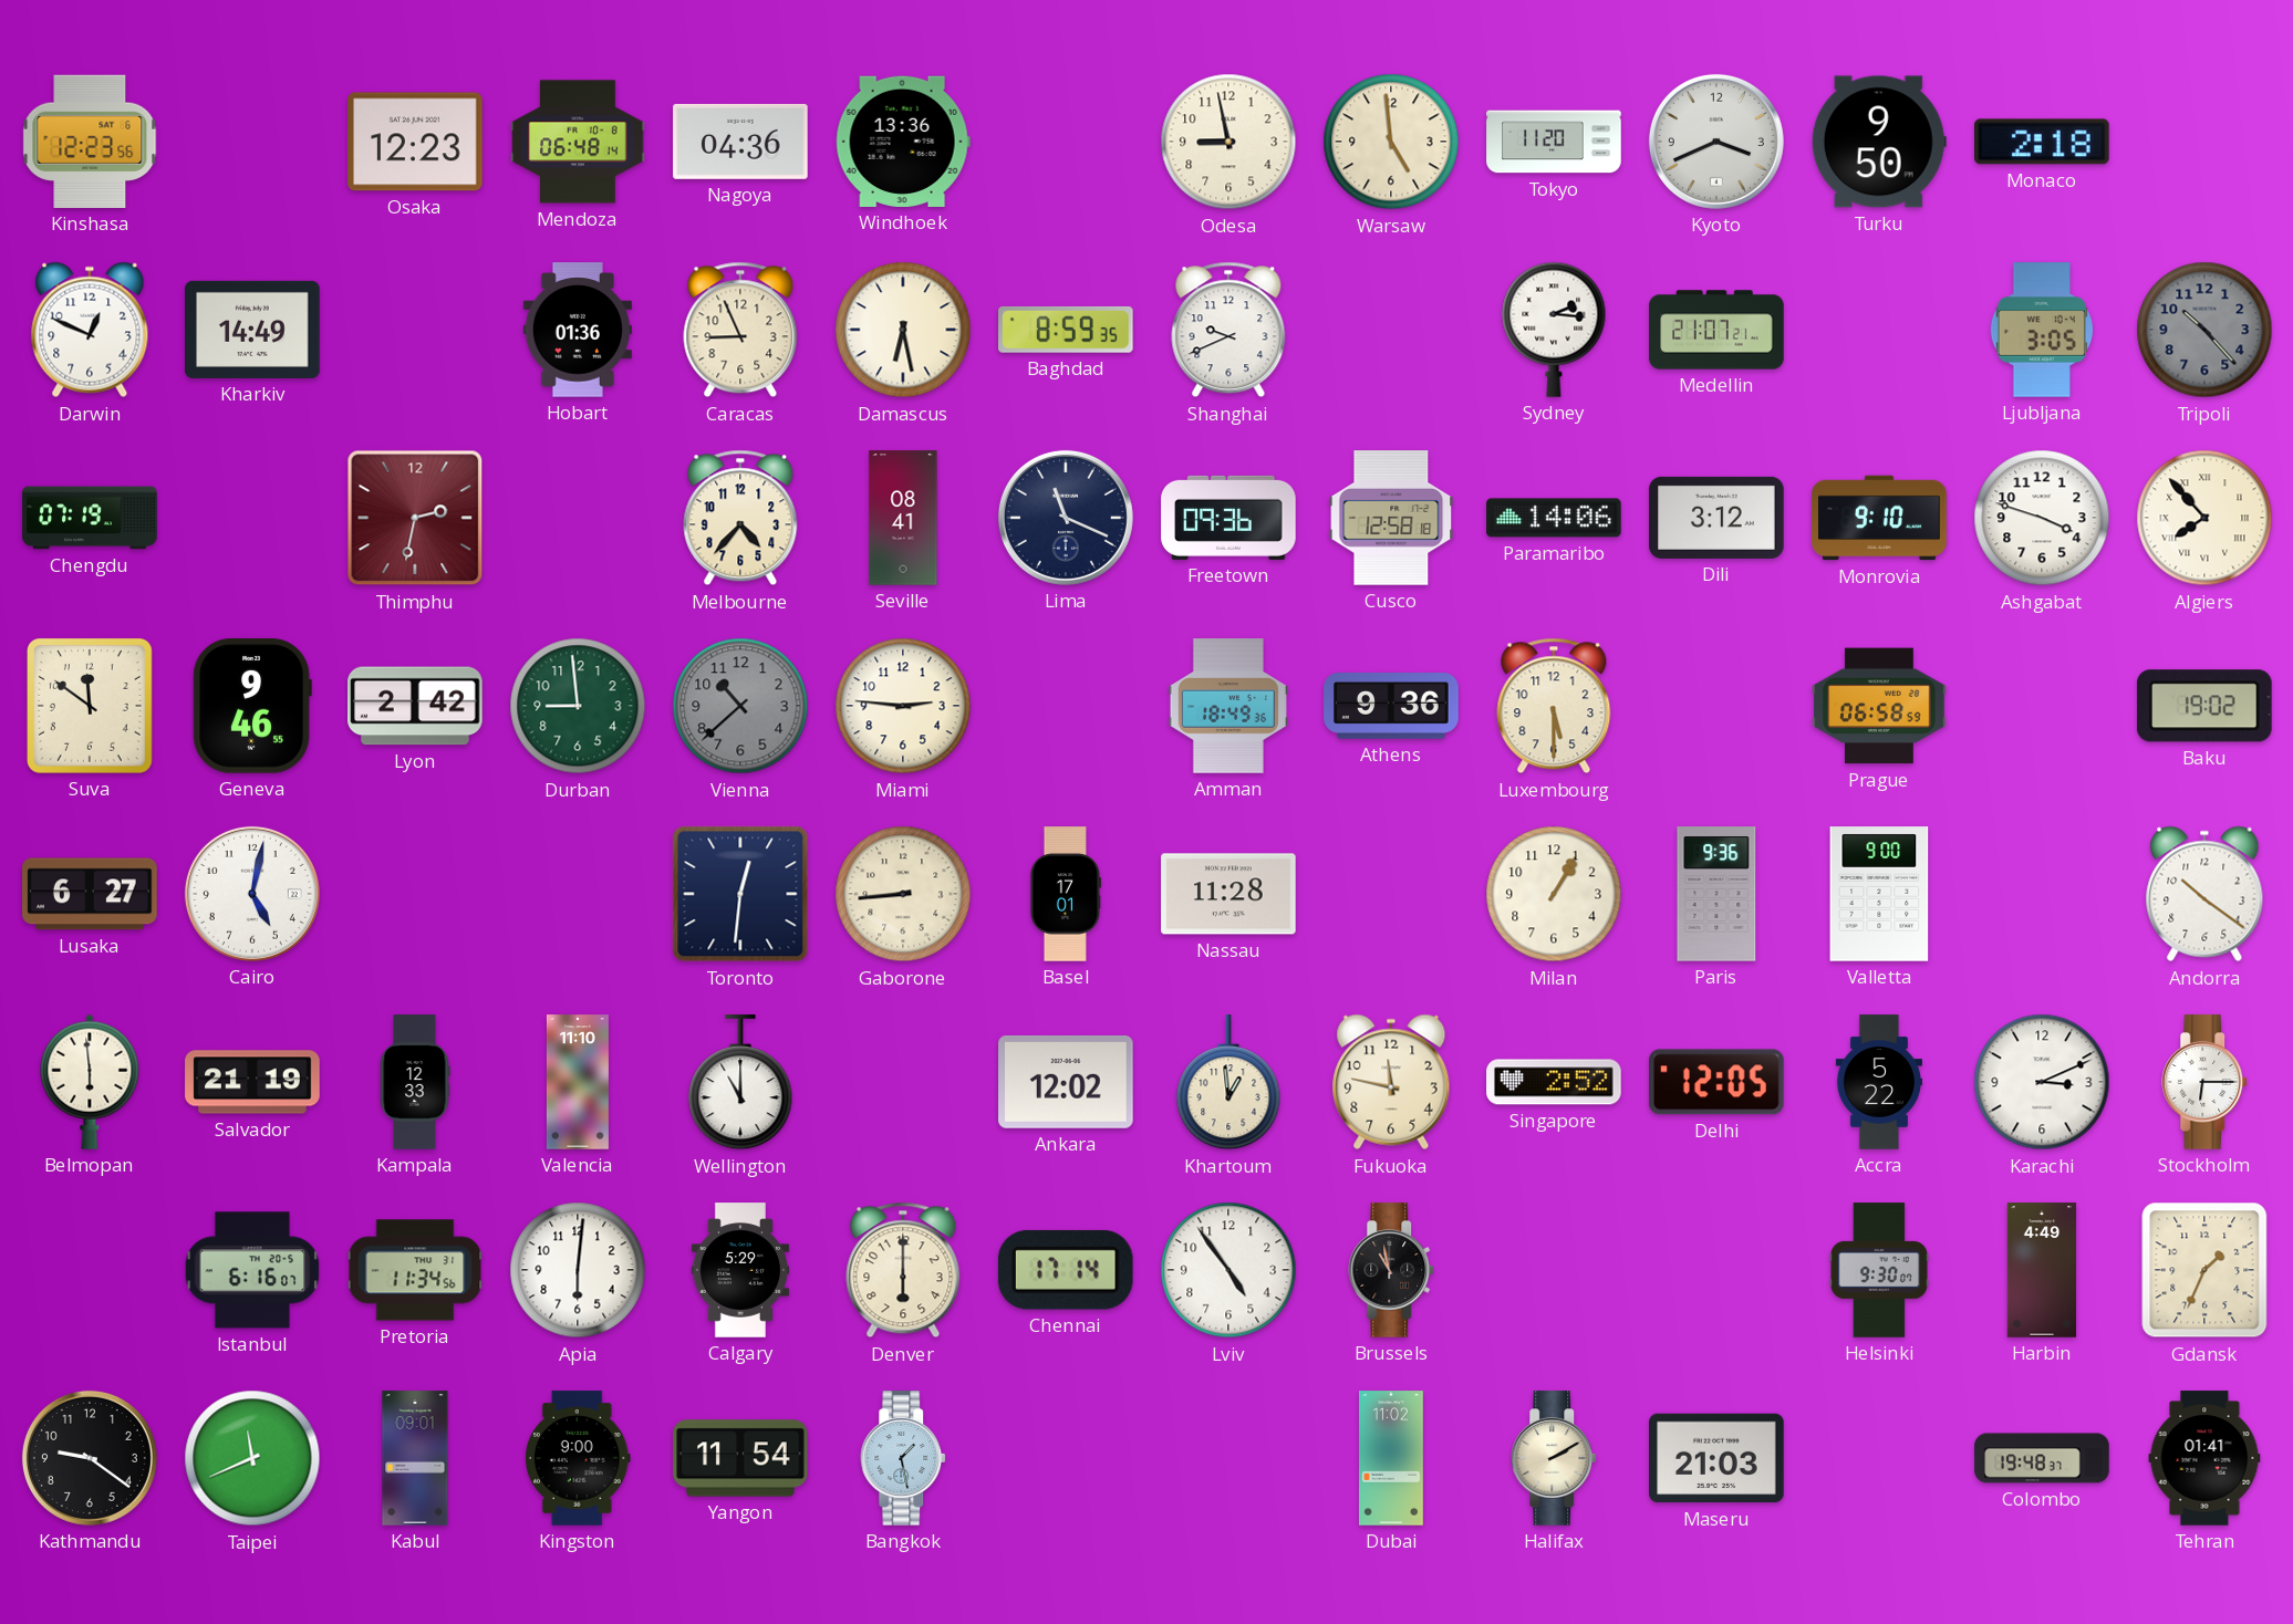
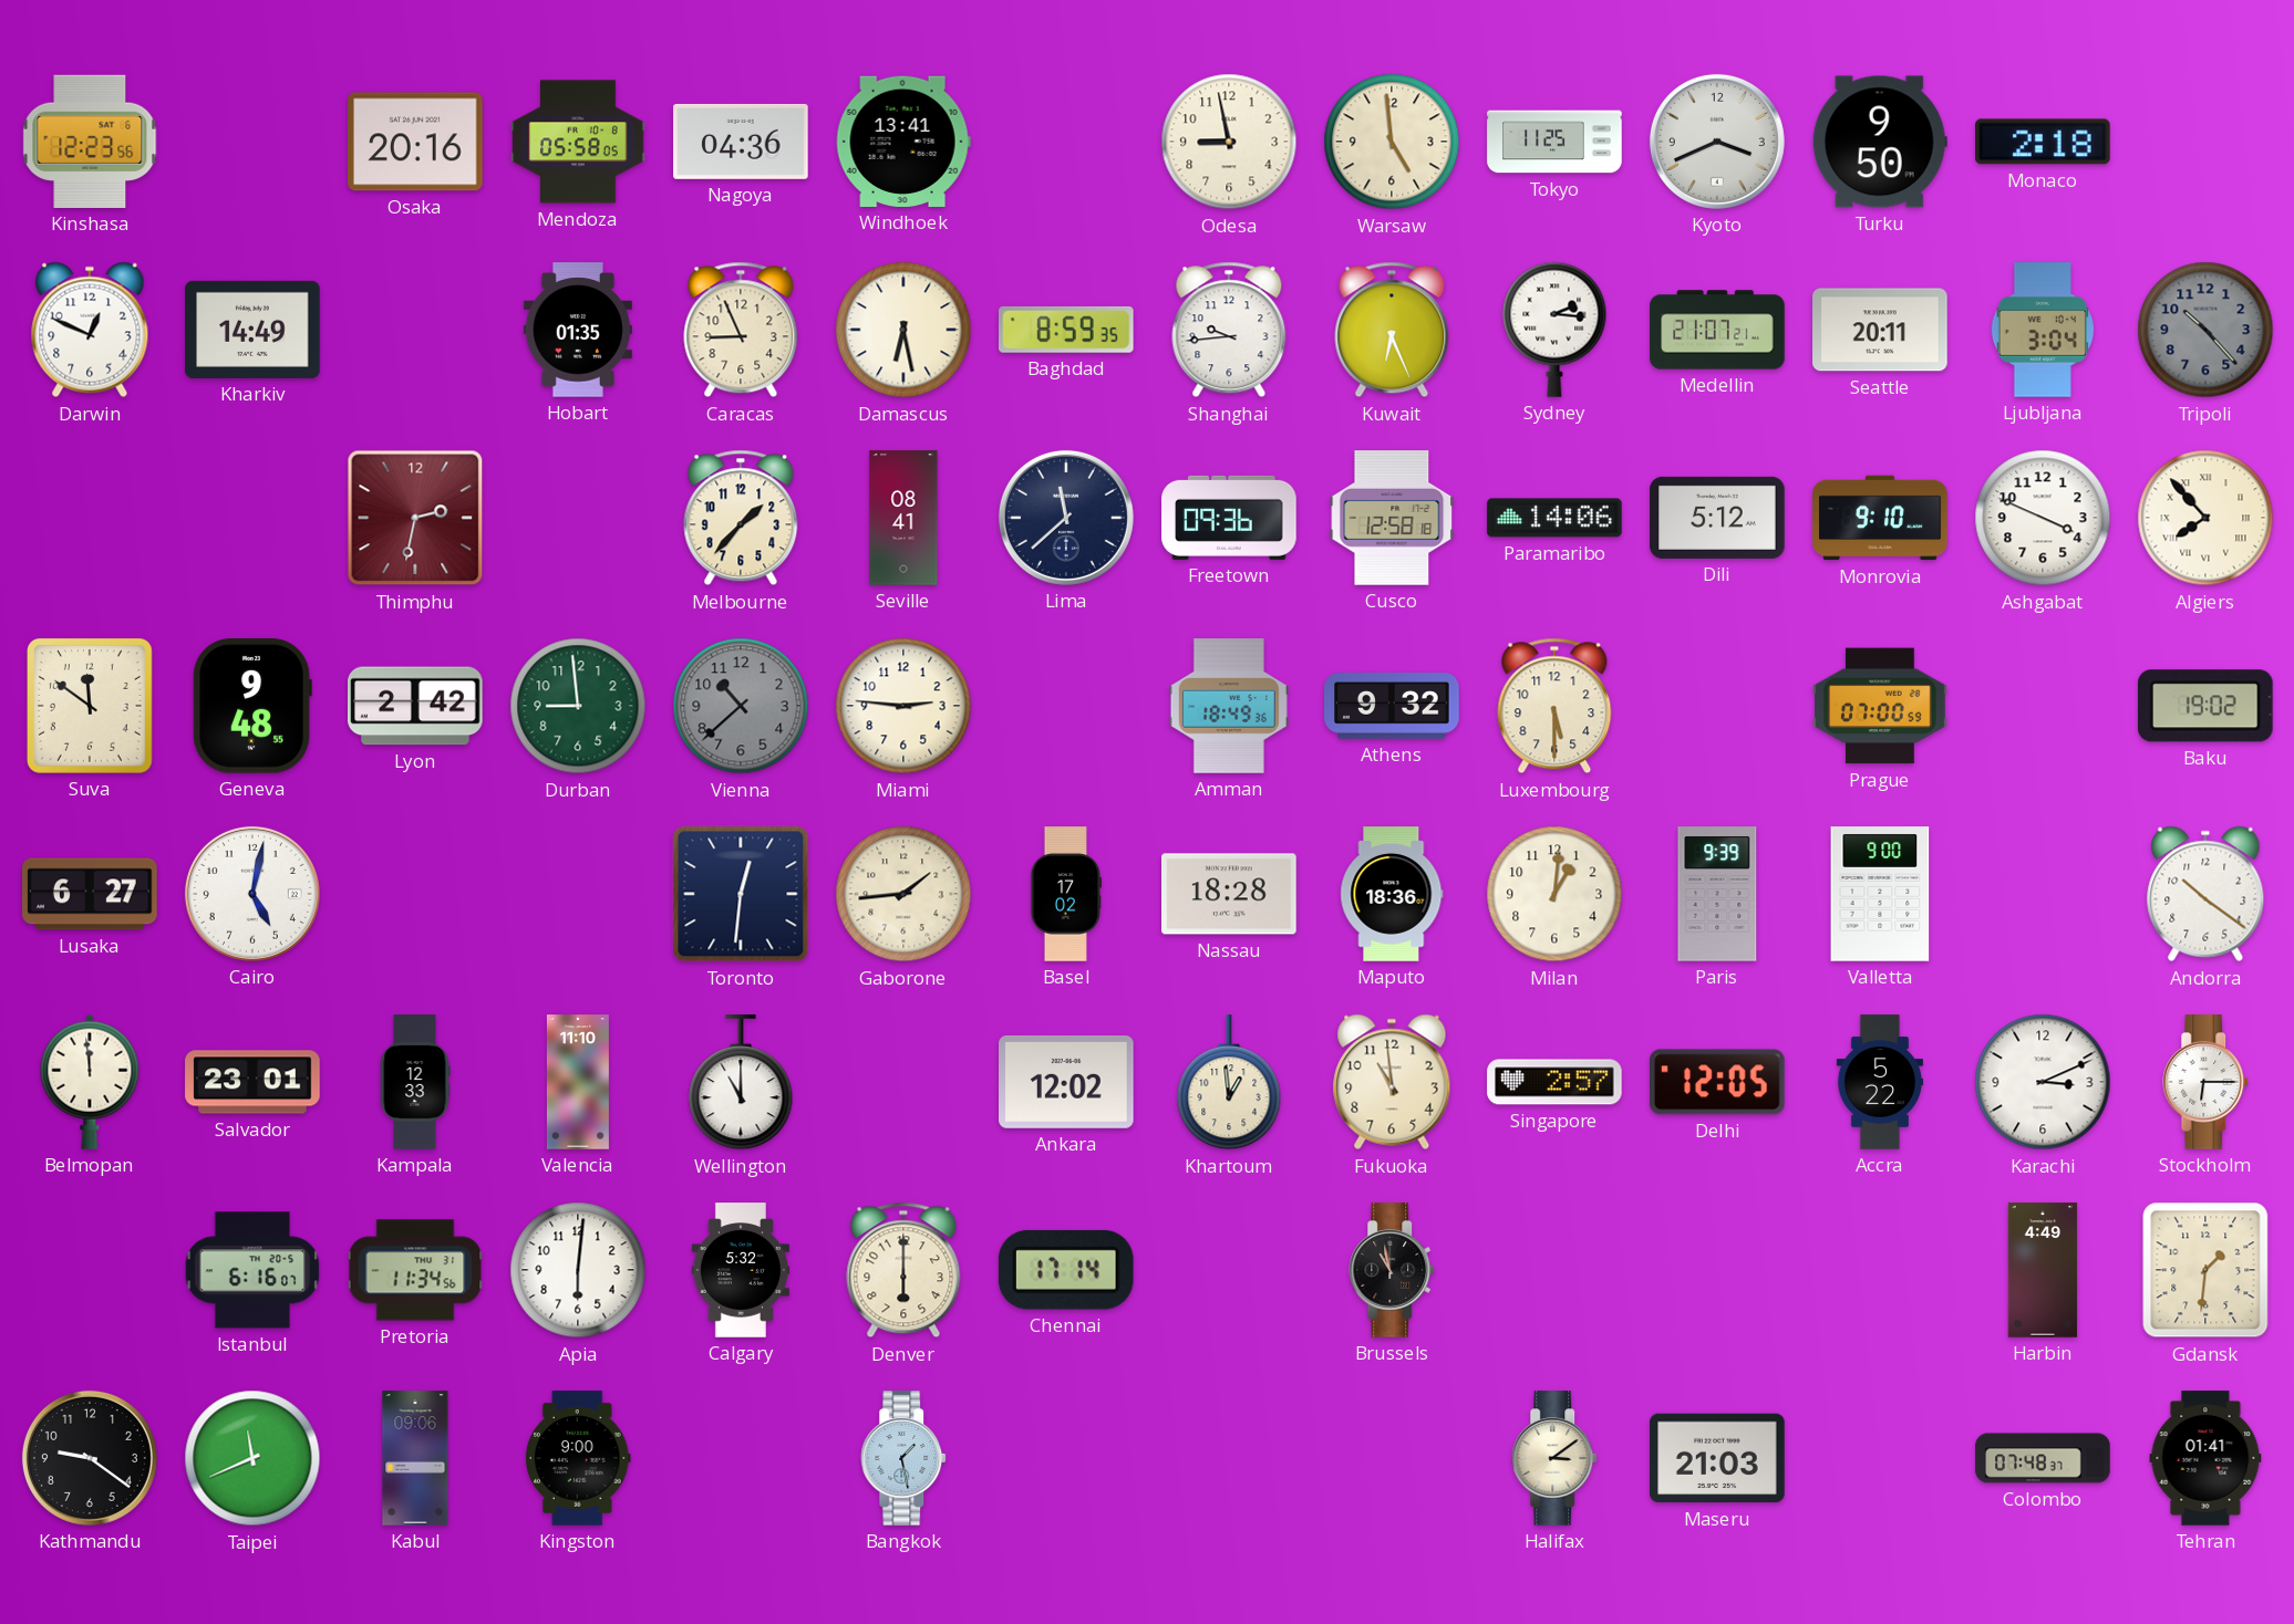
Osaka: 12:23 -> 20:16 (415, 142)
Mendoza: 06:48 -> 05:58 (578, 142)
Windhoek: 13:36 -> 13:41 (903, 142)
Tokyo: 11:20 -> 11:25 (1554, 142)
Hobart: 01:36 -> 01:35 (578, 330)
Shanghai: 9:41 -> 9:44 (1229, 330)
Kuwait: none -> 6:26 (1392, 330)
Seattle: none -> 20:11 (1880, 330)
Ljubljana: 3:05 -> 3:04 (2043, 330)
Chengdu: 07:19 -> none (90, 518)
Melbourne: 4:37 -> 1:37 (741, 518)
Lima: 11:19 -> 11:38 (1066, 518)
Dili: 3:12 -> 5:12 (1717, 518)
Ashgabat: 3:48 -> 3:49 (2043, 518)
Geneva: 9:46 -> 9:48 (252, 706)
Athens: 9:36 -> 9:32 (1392, 706)
Prague: 06:58 -> 07:00 (1880, 706)
Gaborone: 8:44 -> 1:44 (903, 894)
Basel: 17:01 -> 17:02 (1066, 894)
Nassau: 11:28 -> 18:28 (1229, 894)
Maputo: none -> 18:36 (1392, 894)
Milan: 1:05 -> 1:01 (1554, 894)
Paris: 9:36 -> 9:39 (1717, 894)
Belmopan: 5:59 -> 11:59 (90, 1082)
Salvador: 21:19 -> 23:01 (252, 1082)
Fukuoka: 11:47 -> 10:59 (1392, 1082)
Singapore: 2:52 -> 2:57 (1554, 1082)
Calgary: 5:29 -> 5:32 (740, 1270)
Lviv: 4:54 -> none (1228, 1270)
Helsinki: 9:30 -> none (1879, 1270)
Gdansk: 1:34 -> 1:31 (2205, 1270)
Kabul: 09:01 -> 09:06 (415, 1458)
Yangon: 11:54 -> none (740, 1458)
Dubai: 11:02 -> none (1392, 1458)
Halifax: 2:10 -> 3:09 (1556, 1458)
Colombo: 19:48 -> 07:48 (2043, 1458)
